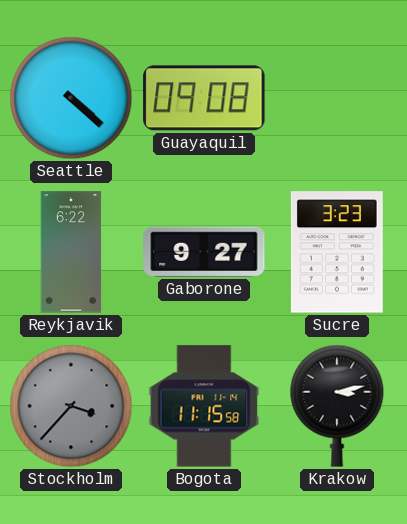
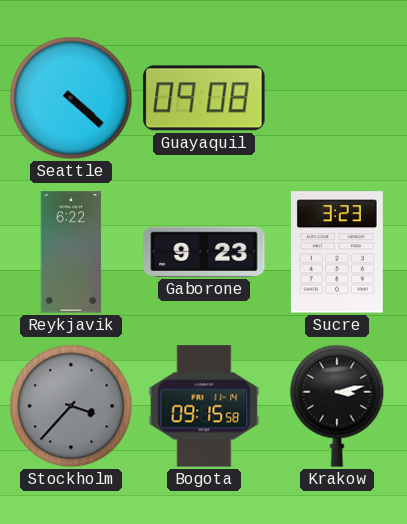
Gaborone: 9:27 -> 9:23 (204, 252)
Bogota: 11:15 -> 09:15 (204, 406)
